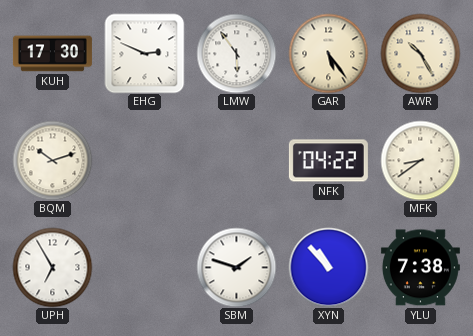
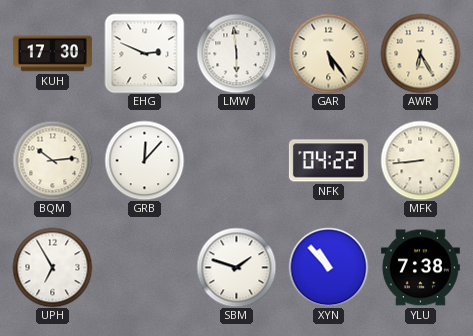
LMW: 5:54 -> 5:59 (236, 53)
AWR: 10:25 -> 6:25 (420, 53)
BQM: 10:12 -> 10:14 (52, 160)
GRB: none -> 12:07 (144, 160)
MFK: 8:39 -> 8:44 (420, 160)
